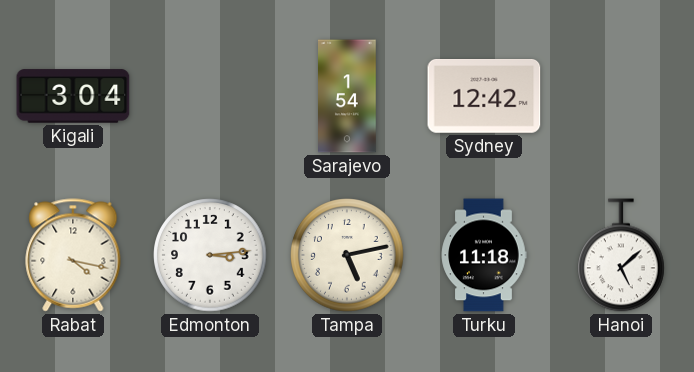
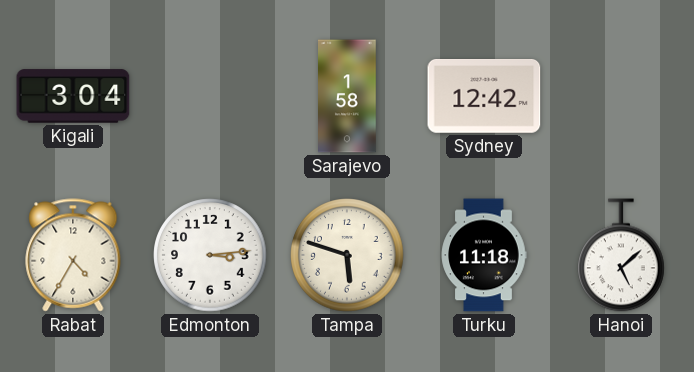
Sarajevo: 1:54 -> 1:58 (348, 96)
Rabat: 4:17 -> 4:35 (73, 255)
Tampa: 5:13 -> 5:48 (347, 255)
